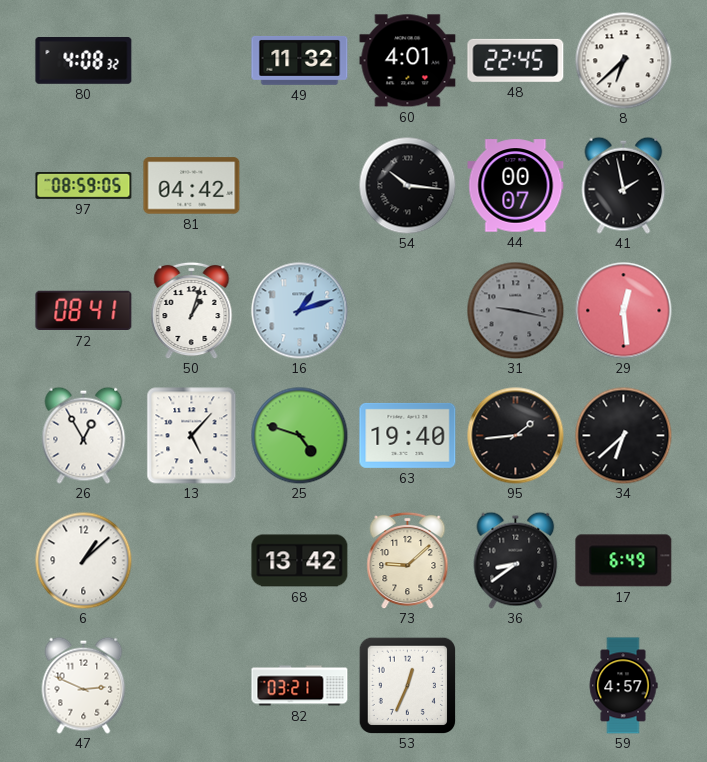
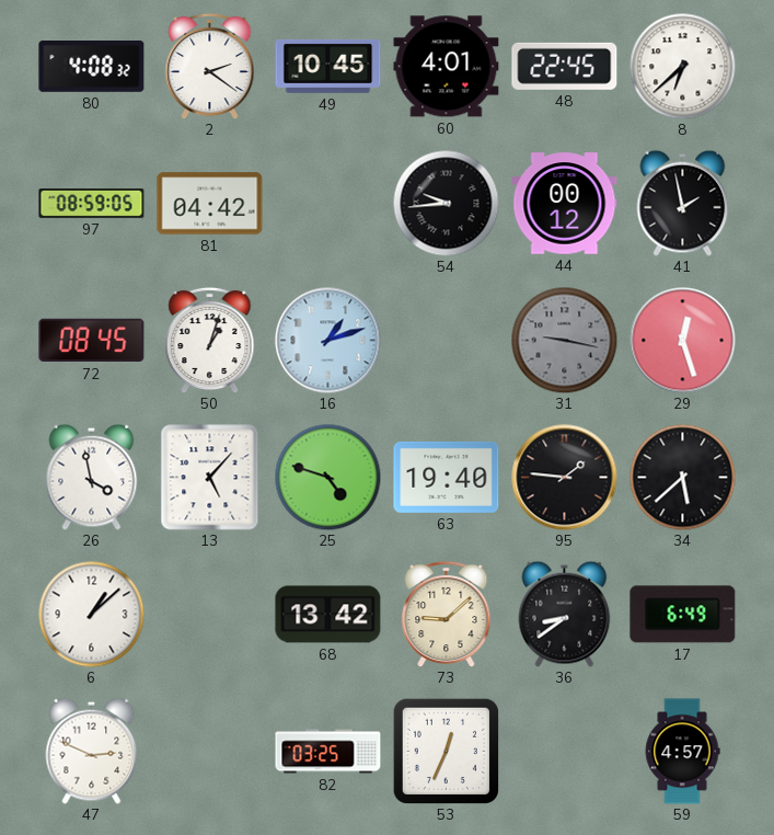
2: none -> 2:21 (210, 66)
49: 11:32 -> 10:45 (328, 66)
54: 10:16 -> 9:44 (446, 203)
44: 00:07 -> 00:12 (565, 204)
72: 08:41 -> 08:45 (92, 341)
29: 12:29 -> 12:27 (683, 341)
26: 12:55 -> 3:58 (92, 477)
95: 1:44 -> 1:46 (565, 478)
34: 6:38 -> 5:38 (682, 477)
82: 03:21 -> 03:25 (328, 752)
